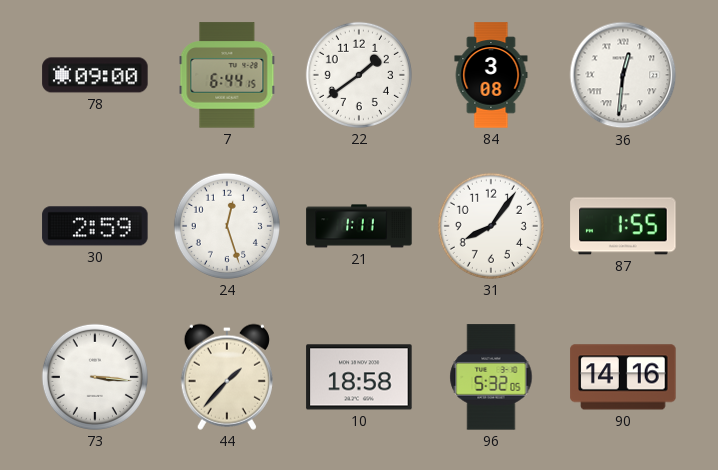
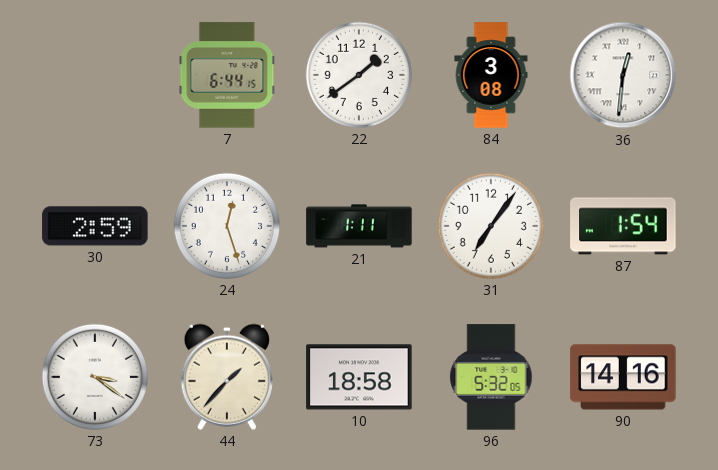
78: 09:00 -> none (95, 75)
31: 8:06 -> 7:06 (491, 226)
87: 1:55 -> 1:54 (623, 226)
73: 3:16 -> 3:21 (95, 377)
